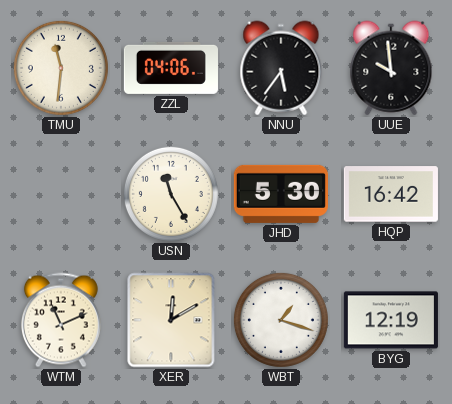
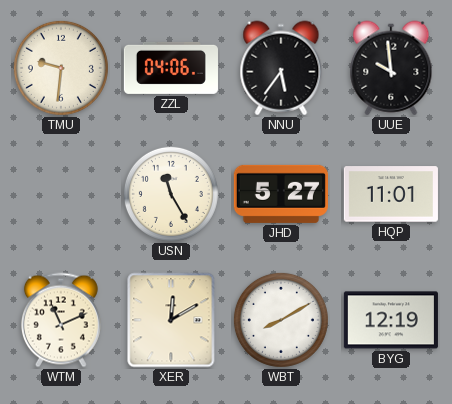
TMU: 11:31 -> 9:31 (61, 68)
JHD: 5:30 -> 5:27 (281, 194)
HQP: 16:42 -> 11:01 (391, 194)
WBT: 1:18 -> 8:10 (281, 320)
